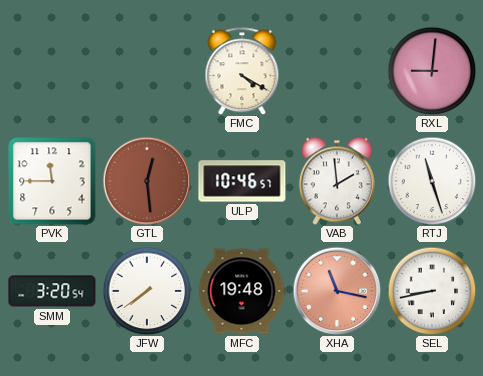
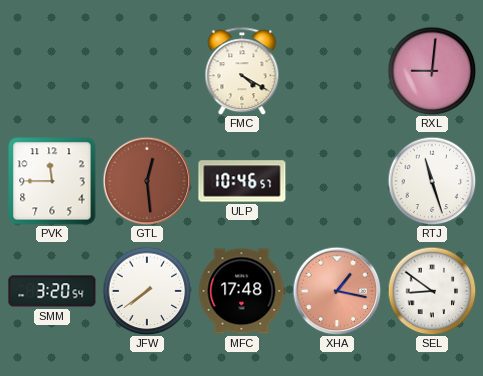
VAB: 1:59 -> none (337, 181)
MFC: 19:48 -> 17:48 (242, 291)
XHA: 11:17 -> 1:17 (337, 291)
SEL: 8:43 -> 8:51 (432, 291)
